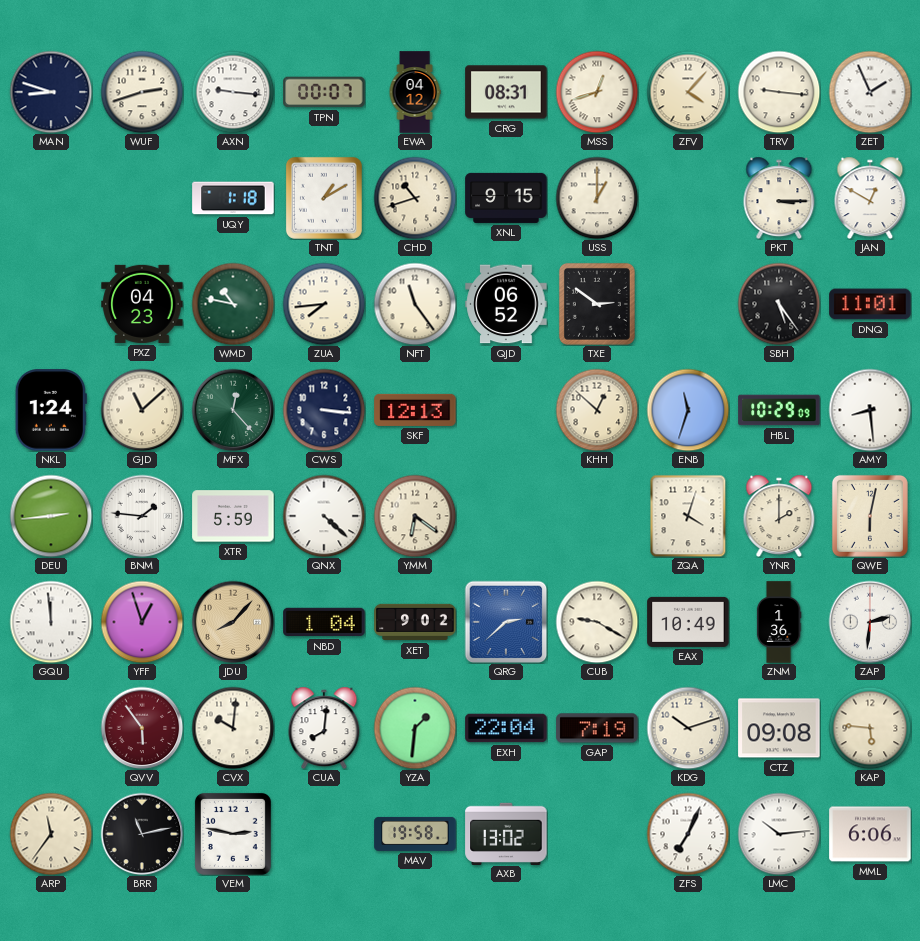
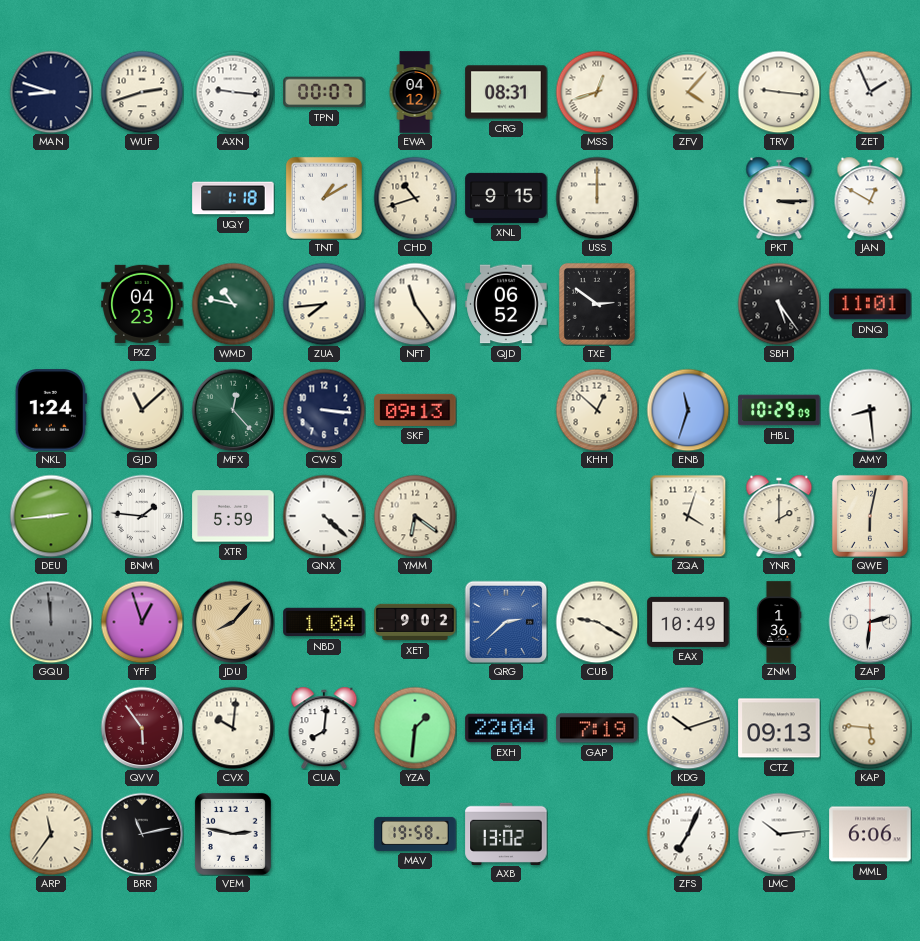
USS: 1:00 -> 12:00 (597, 198)
SKF: 12:13 -> 09:13 (415, 410)
GQU dial: white -> grey (51, 622)
CTZ: 09:08 -> 09:13 (779, 728)
